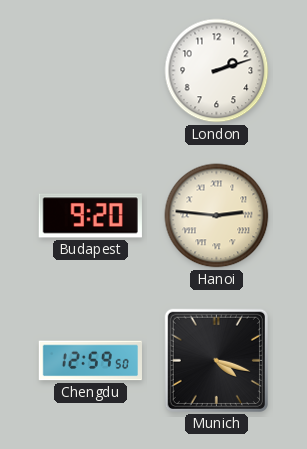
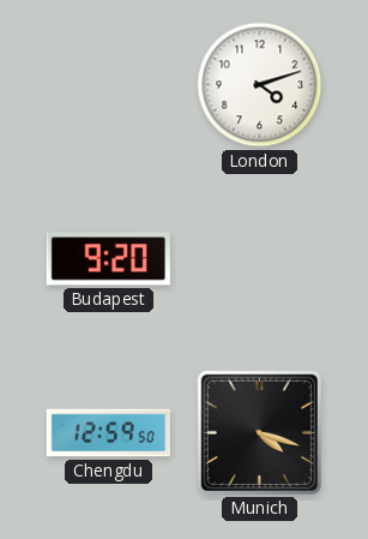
London: 2:12 -> 4:12 (260, 85)
Hanoi: 2:46 -> none (217, 216)
